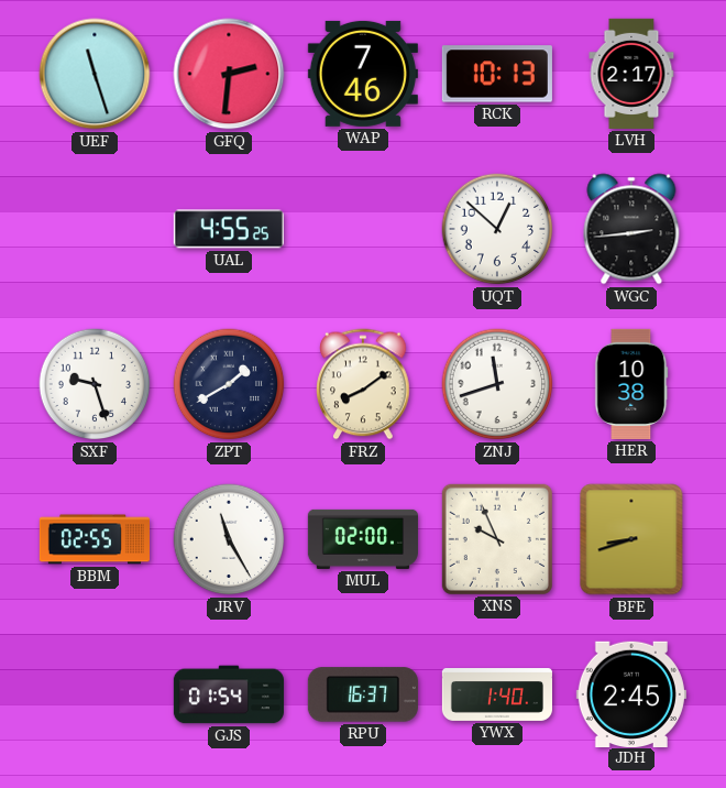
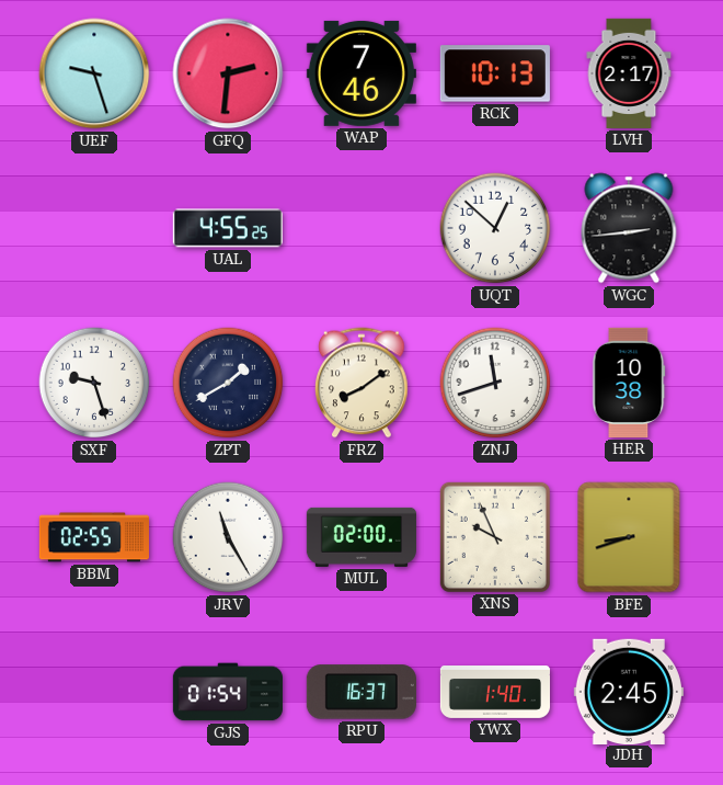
UEF: 11:27 -> 9:27 (94, 73)
